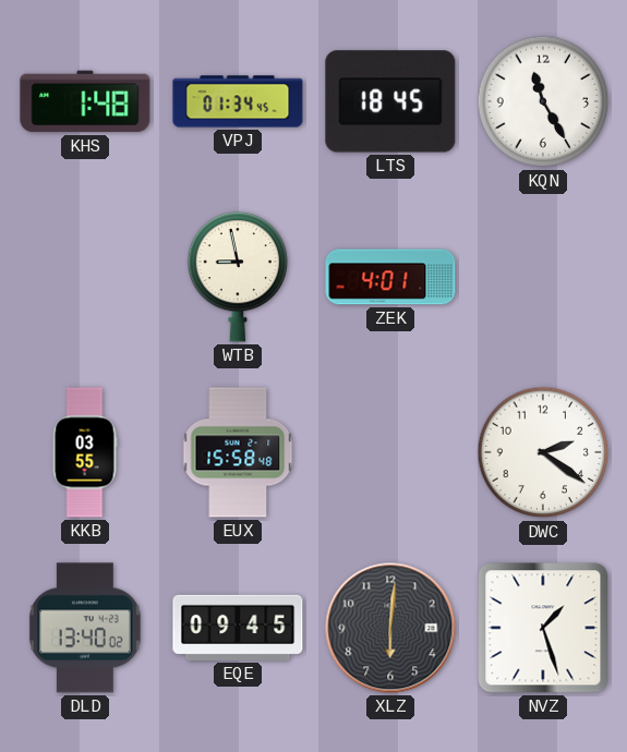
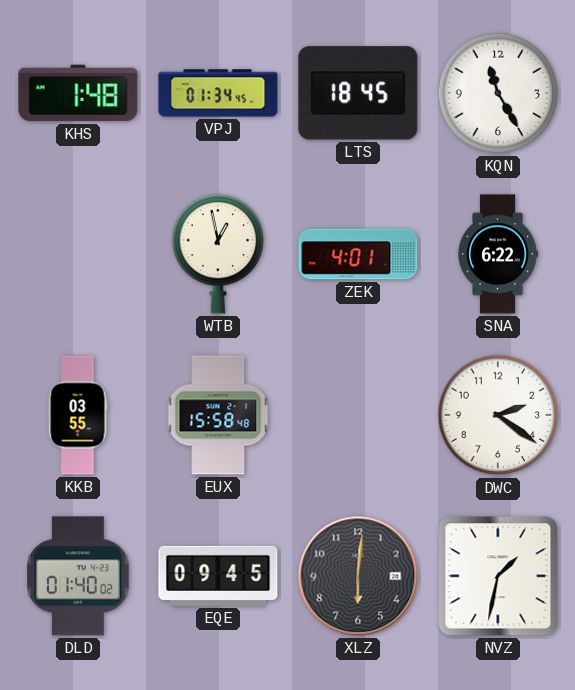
WTB: 8:58 -> 12:58 (218, 255)
SNA: none -> 6:22 (498, 254)
DLD: 13:40 -> 01:40 (78, 576)
NVZ: 1:27 -> 1:32 (498, 576)
